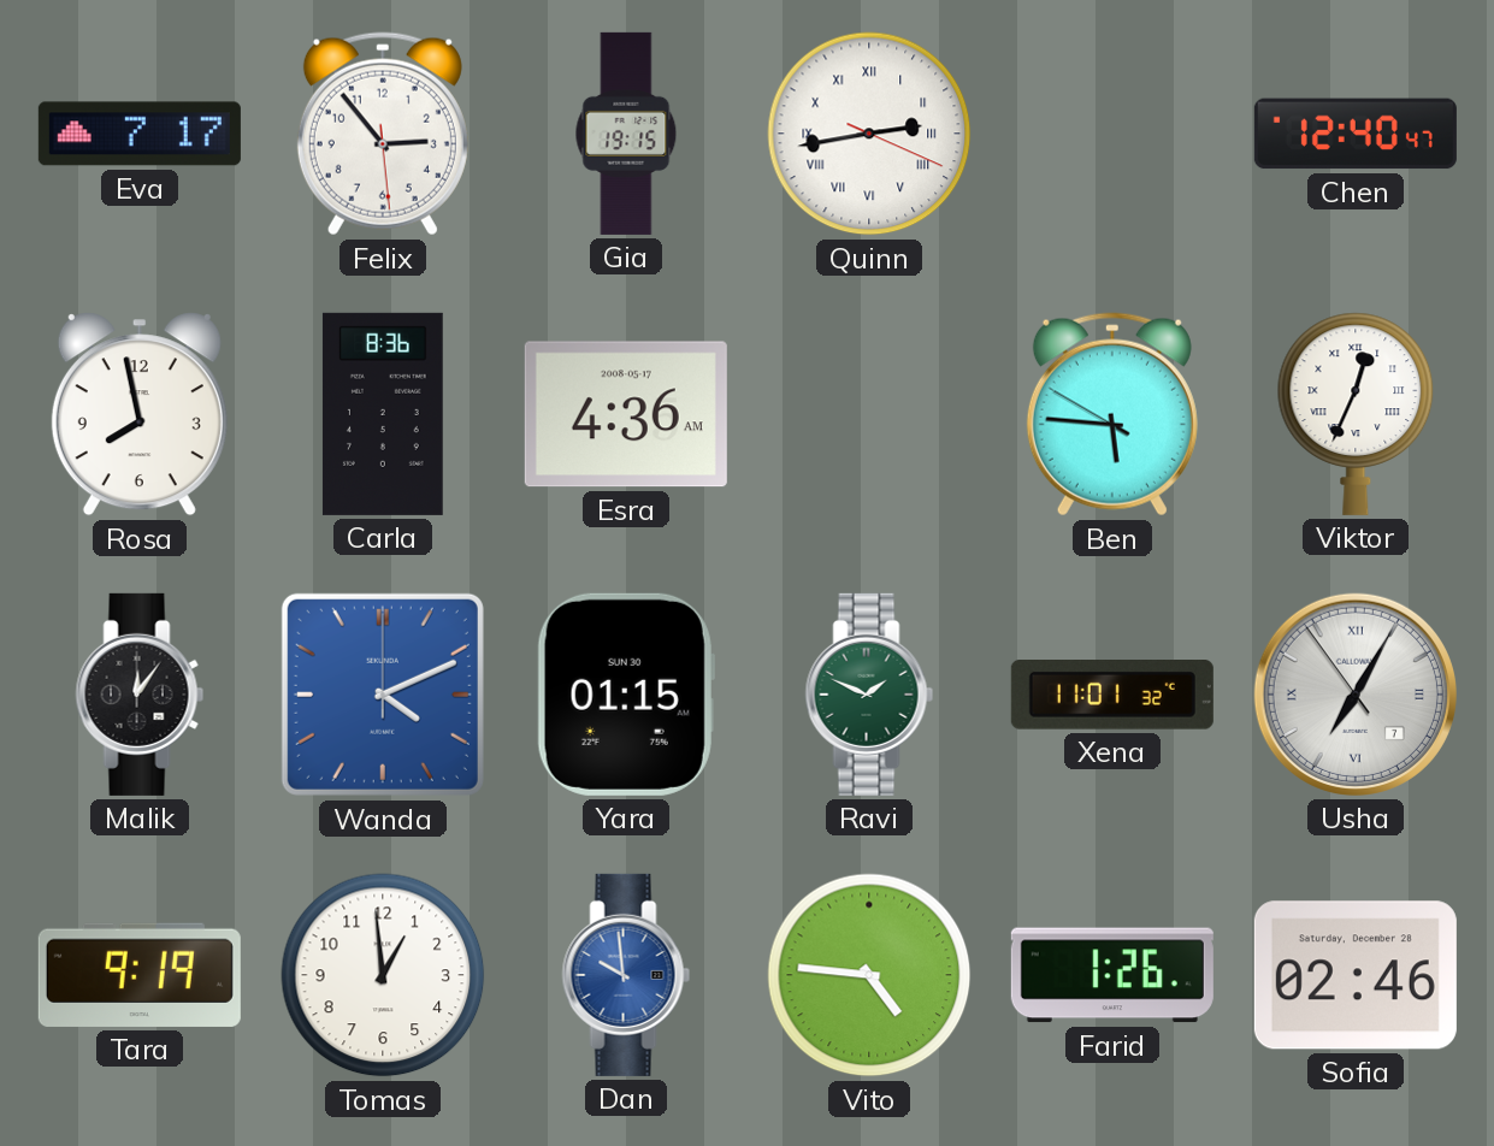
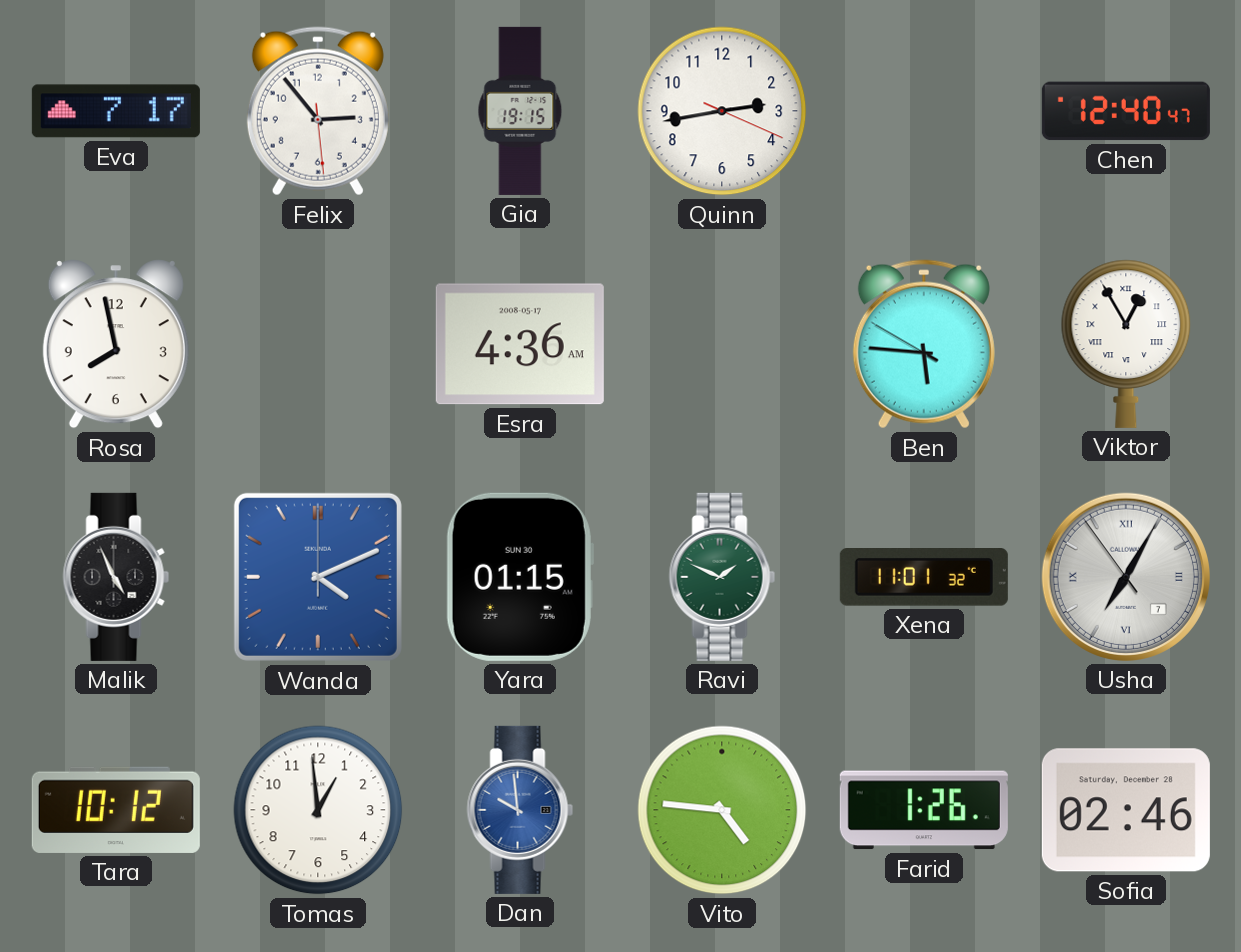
Quinn numerals: Roman -> Arabic (722, 111)
Carla: 8:36 -> none (383, 414)
Viktor: 12:34 -> 12:55 (1126, 344)
Malik: 12:06 -> 4:56 (116, 577)
Tara: 9:19 -> 10:12 (116, 810)
